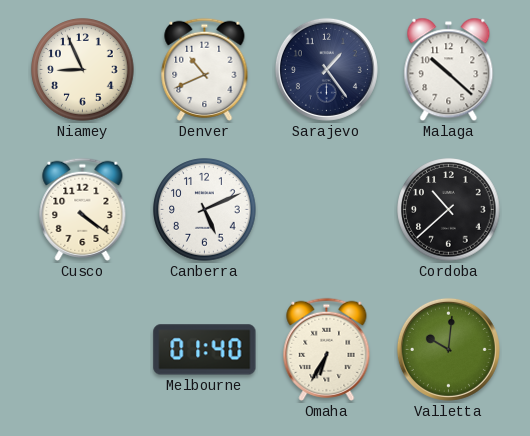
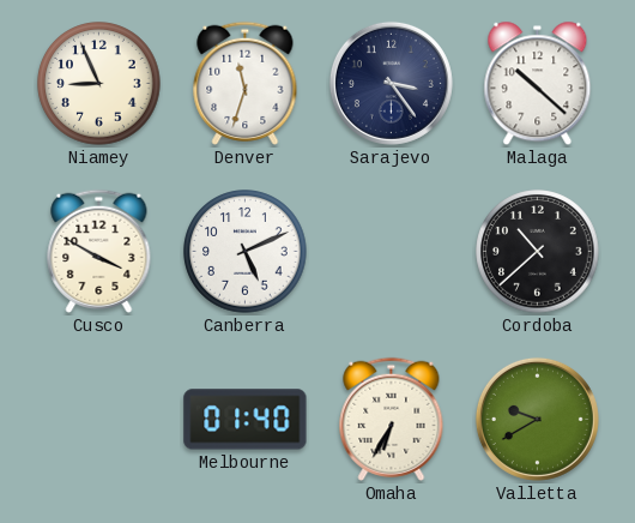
Denver: 10:41 -> 11:33 (246, 83)
Sarajevo: 1:24 -> 3:24 (391, 83)
Cusco: 4:21 -> 3:50 (99, 251)
Valletta: 10:01 -> 9:40 (537, 419)
